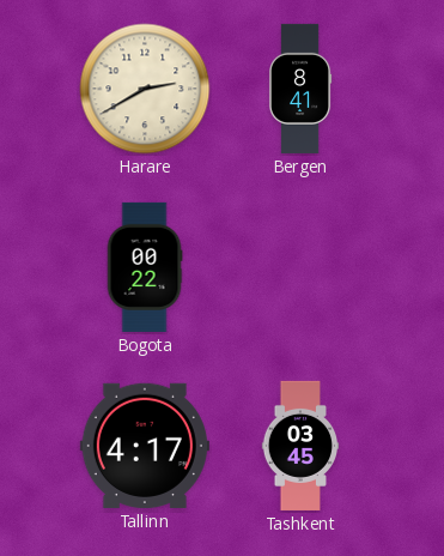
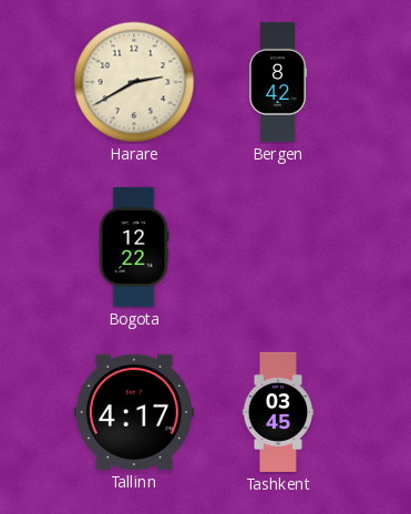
Bergen: 8:41 -> 8:42 (278, 82)
Bogota: 00:22 -> 12:22 (134, 247)
